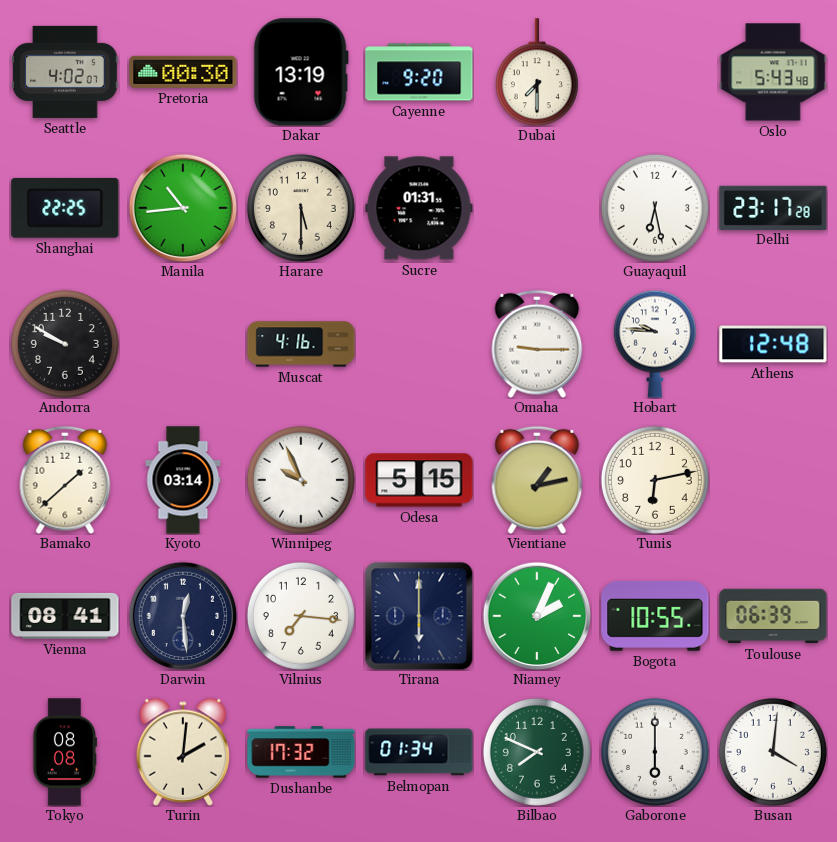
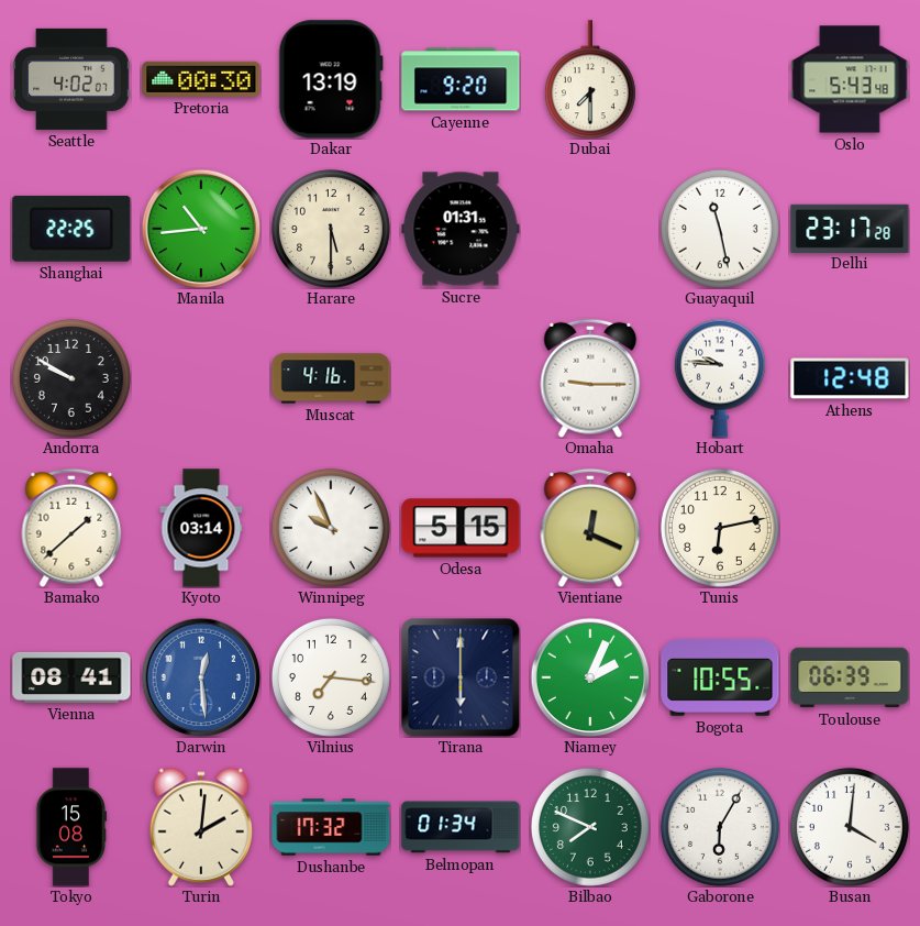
Guayaquil: 6:28 -> 11:28 (720, 229)
Vientiane: 1:13 -> 12:19 (590, 528)
Darwin dial: navy -> blue (201, 677)
Tokyo: 08:08 -> 15:08 (70, 827)
Gaborone: 6:00 -> 6:05 (720, 827)
